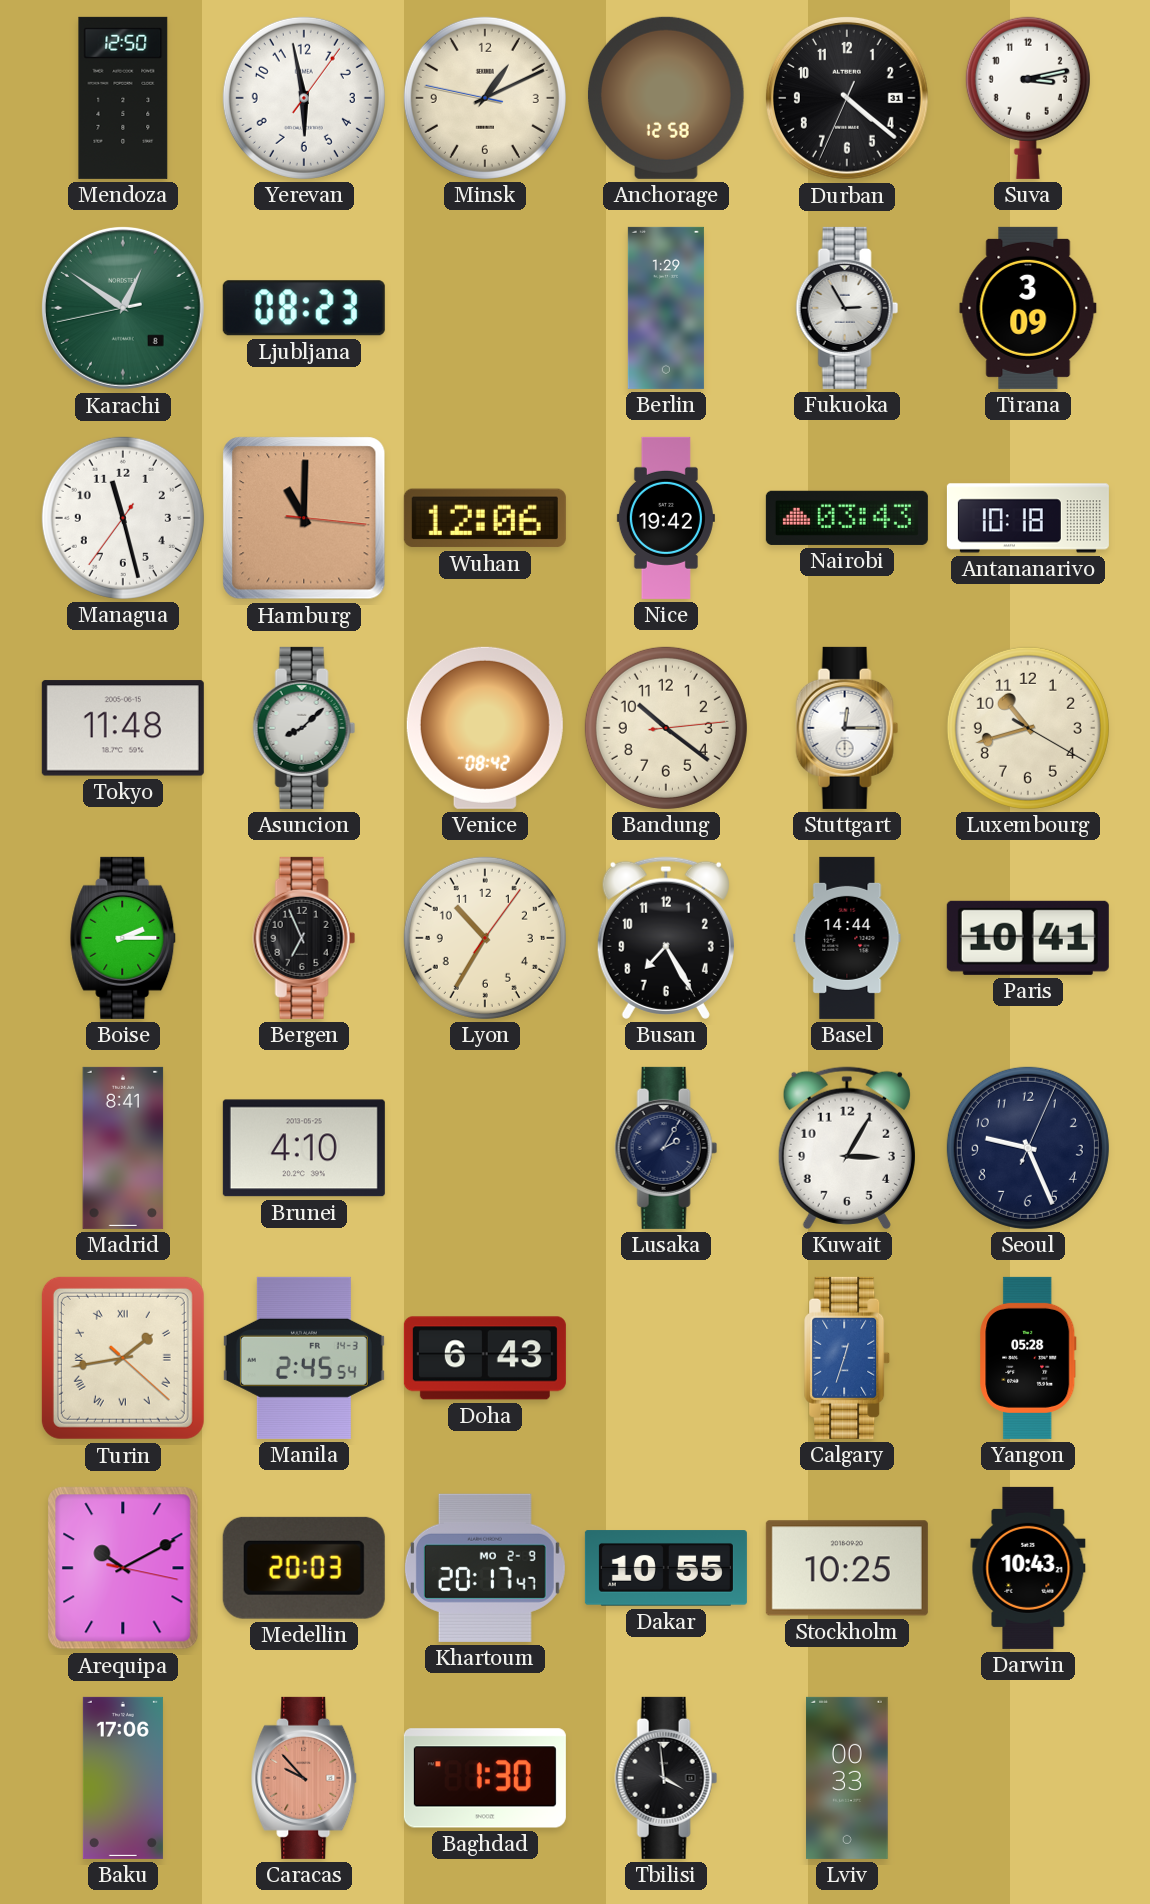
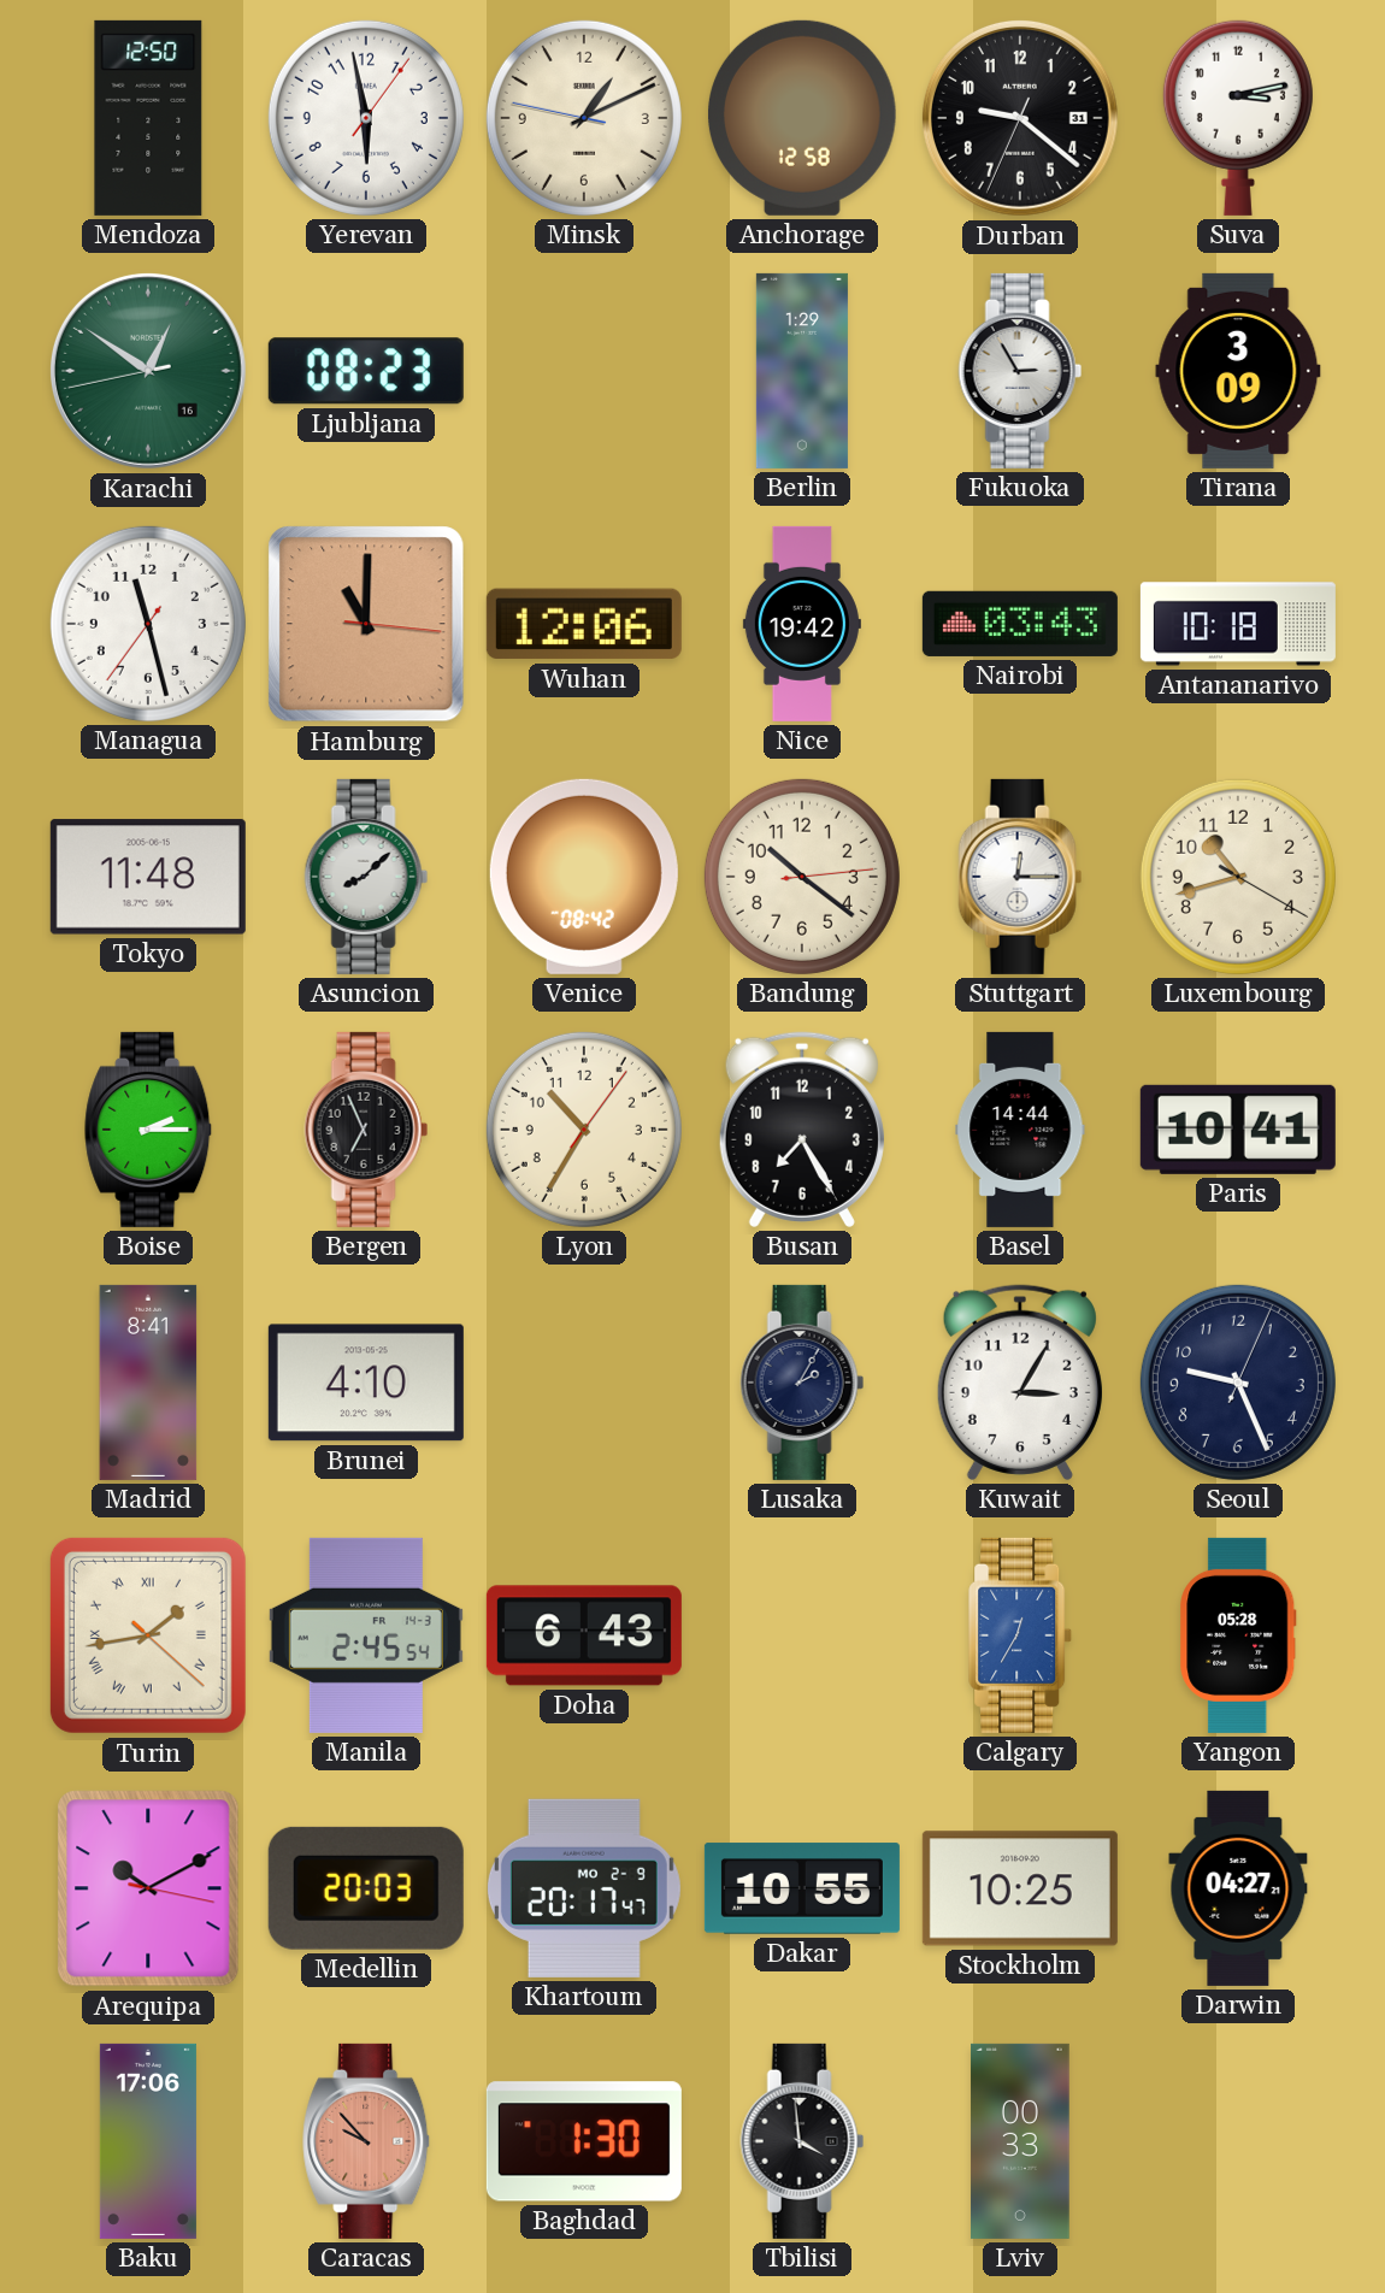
Durban: 4:21 -> 9:21 (1020, 118)
Karachi date: 8 -> 16 (148, 371)
Calgary: 12:33 -> 12:35 (1021, 1635)
Darwin: 10:43 -> 04:27 (1238, 1888)
